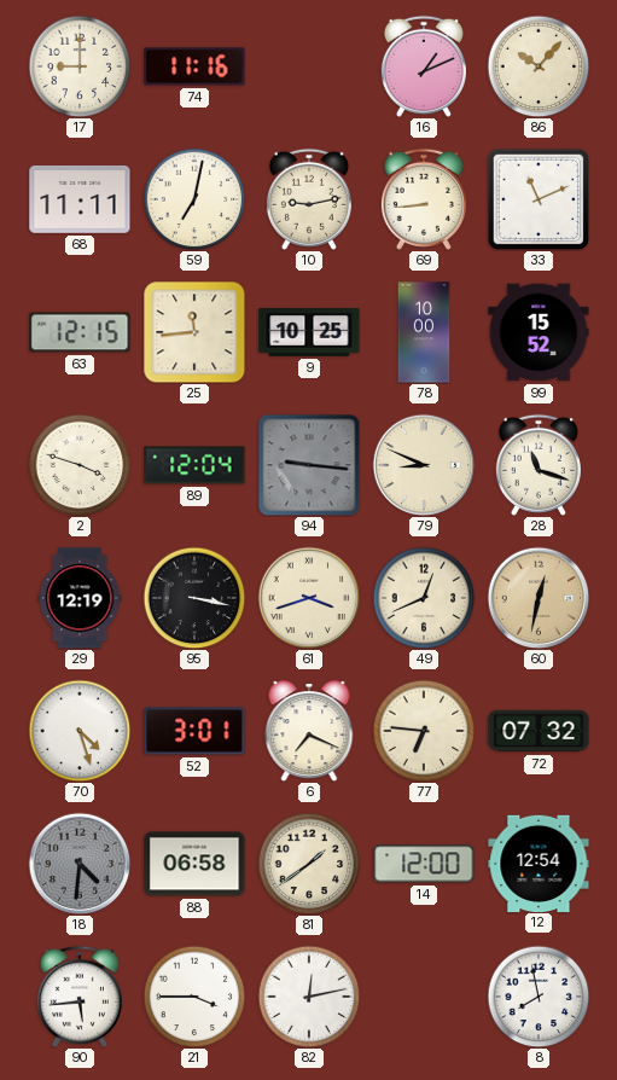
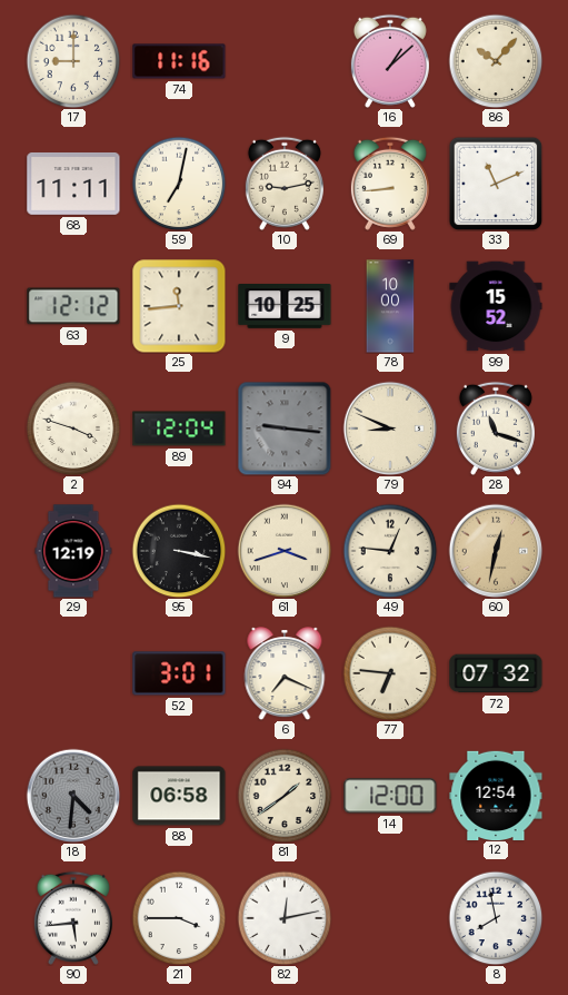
16: 1:11 -> 1:08 (390, 61)
63: 12:15 -> 12:12 (73, 306)
49: 12:41 -> 12:46 (390, 551)
70: 4:27 -> none (80, 731)
